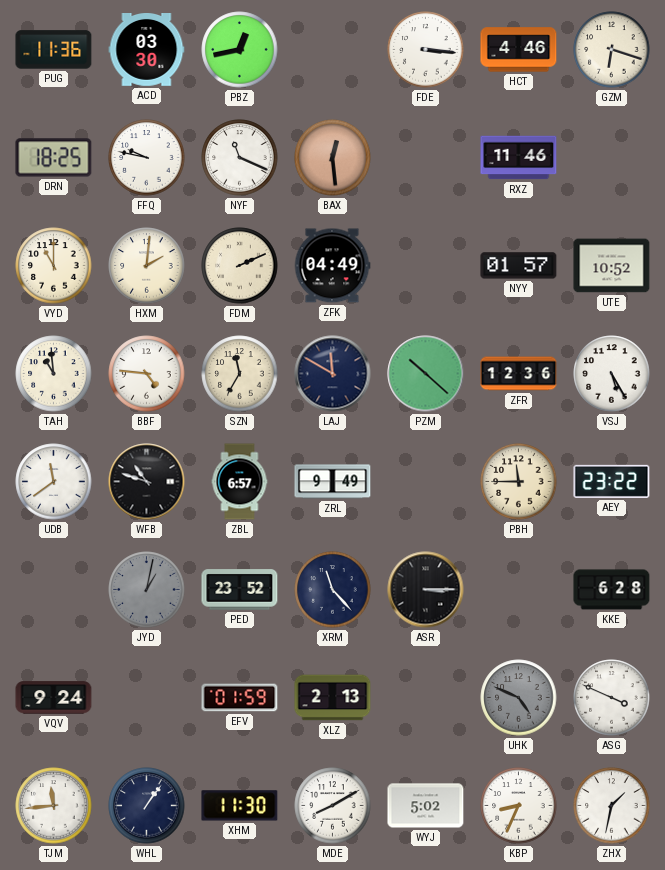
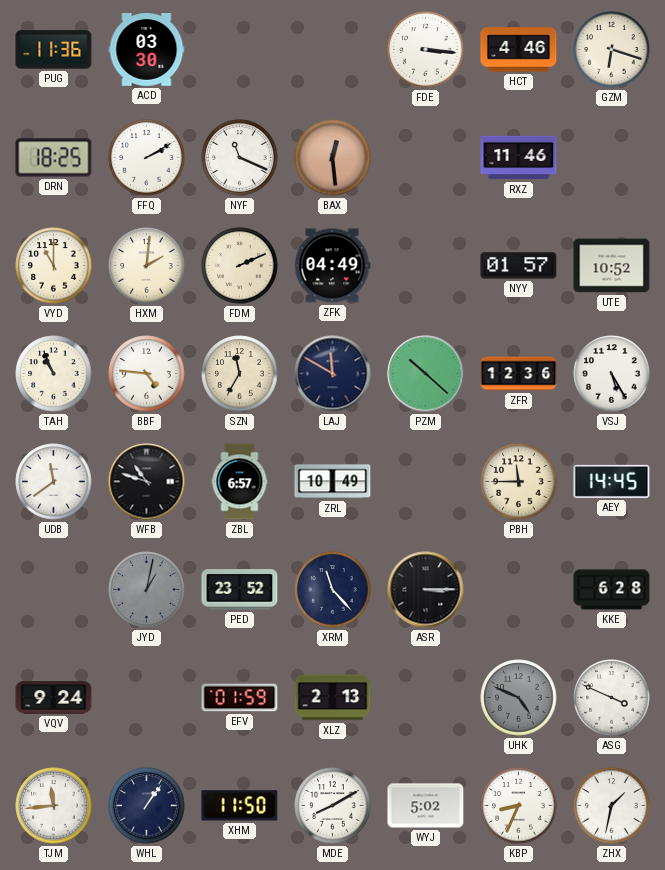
PBZ: 12:43 -> none (240, 50)
FFQ: 9:47 -> 2:10 (147, 158)
TAH: 10:59 -> 10:56 (54, 374)
ZRL: 9:49 -> 10:49 (333, 482)
AEY: 23:22 -> 14:45 (612, 481)
XHM: 11:30 -> 11:50 (240, 806)
